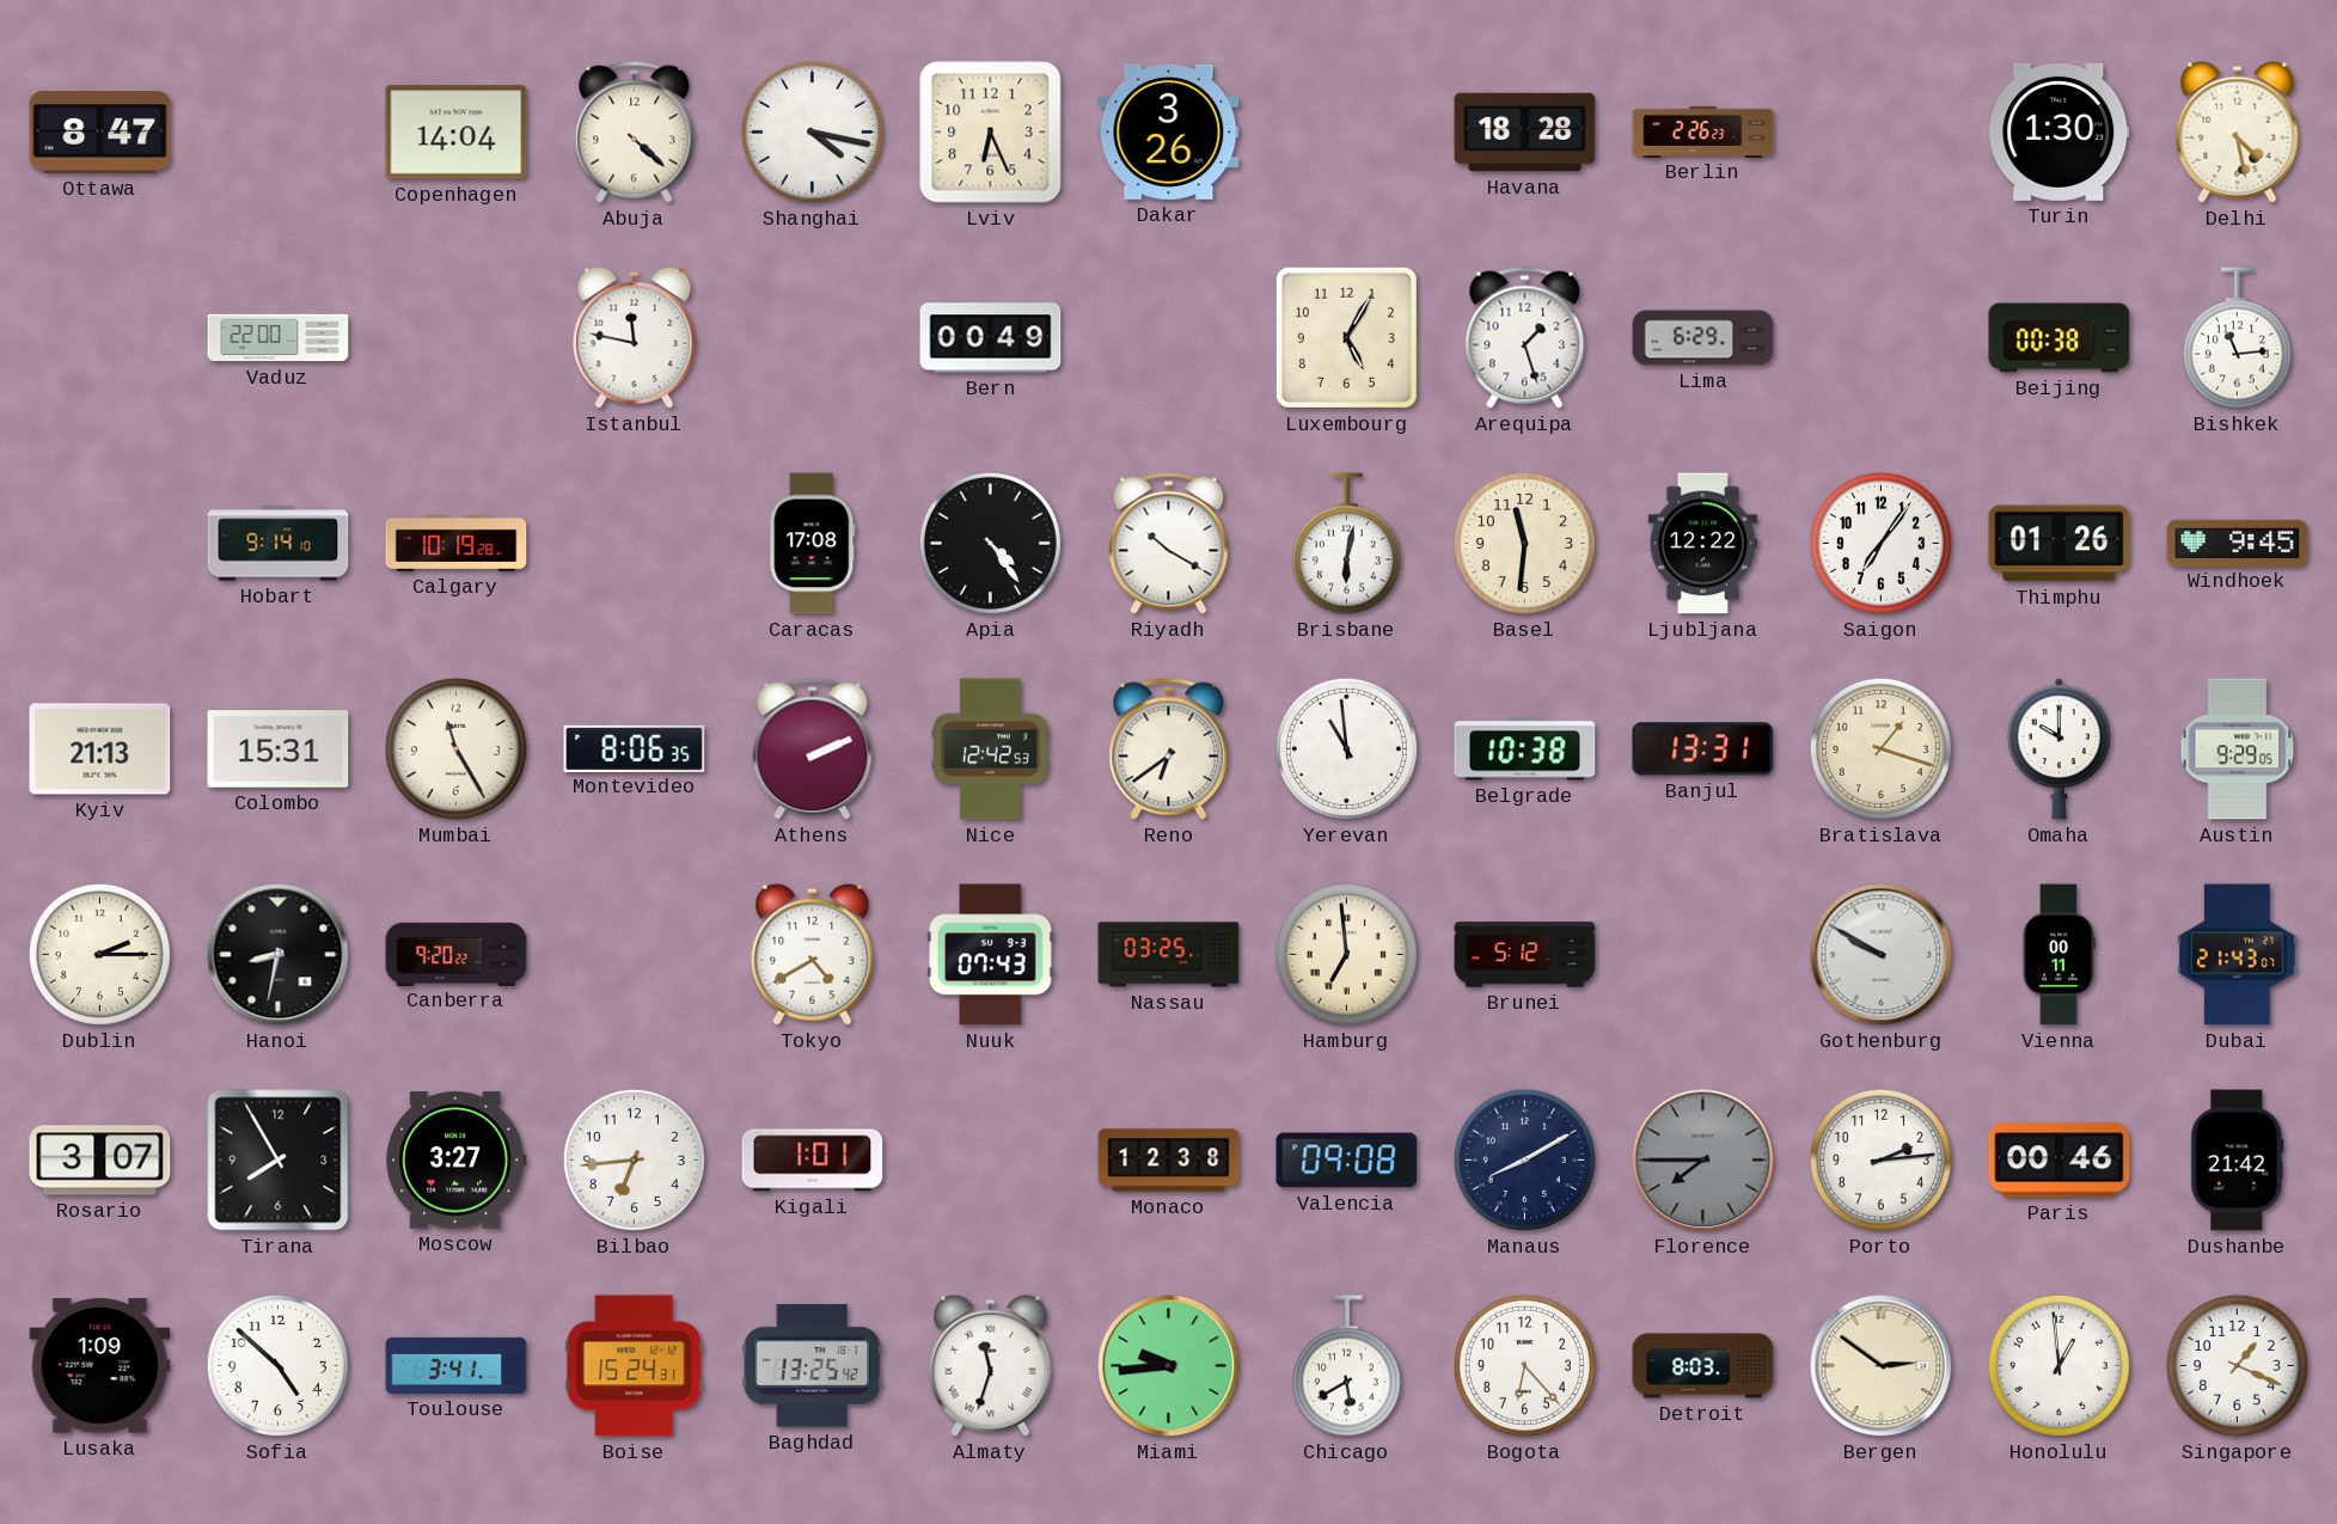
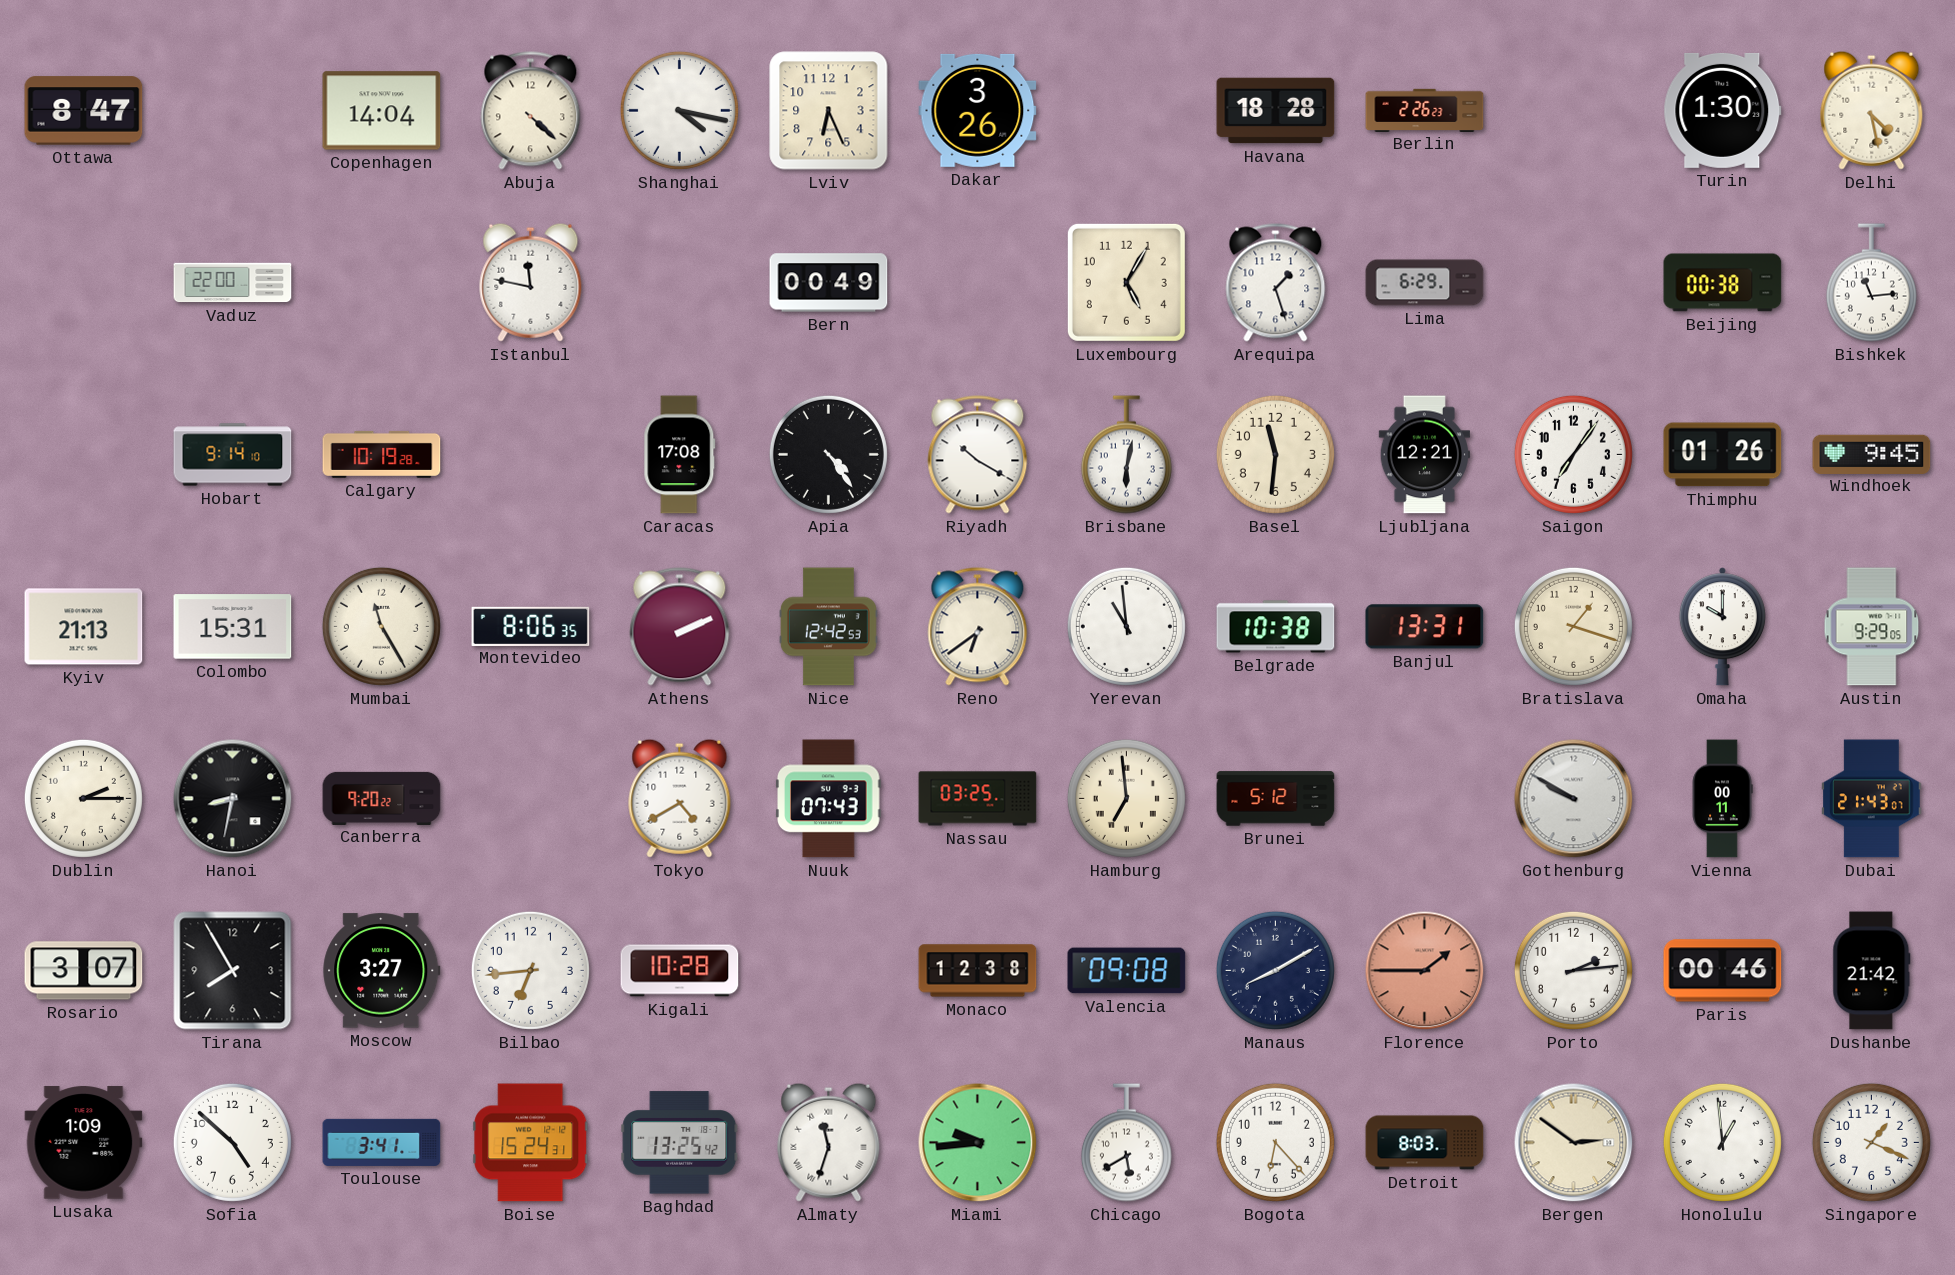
Ljubljana: 12:22 -> 12:21 (1424, 455)
Kigali: 1:01 -> 10:28 (680, 971)
Florence: 7:45 -> 1:45 (1425, 971)
Florence dial: grey -> salmon (1425, 971)
